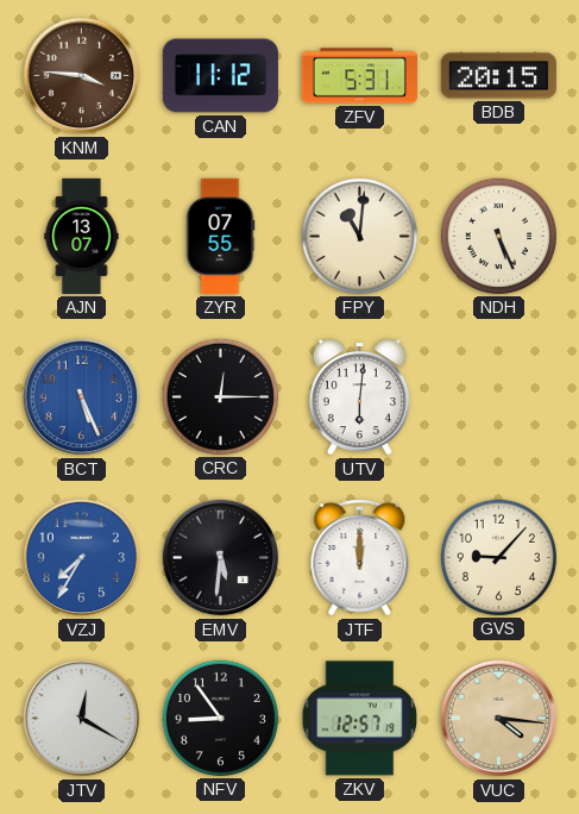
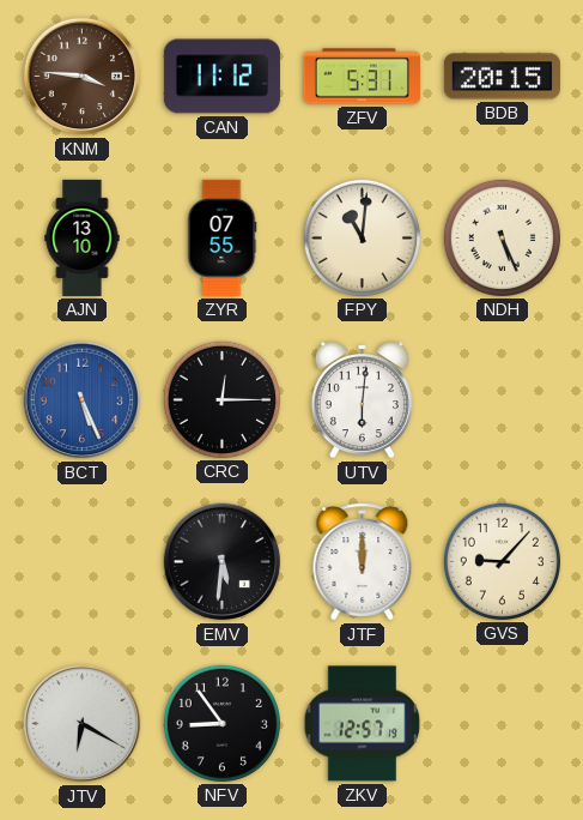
AJN: 13:07 -> 13:10 (83, 237)
VZJ: 7:35 -> none (82, 558)
JTV: 12:20 -> 6:20 (83, 724)
VUC: 4:16 -> none (499, 719)
